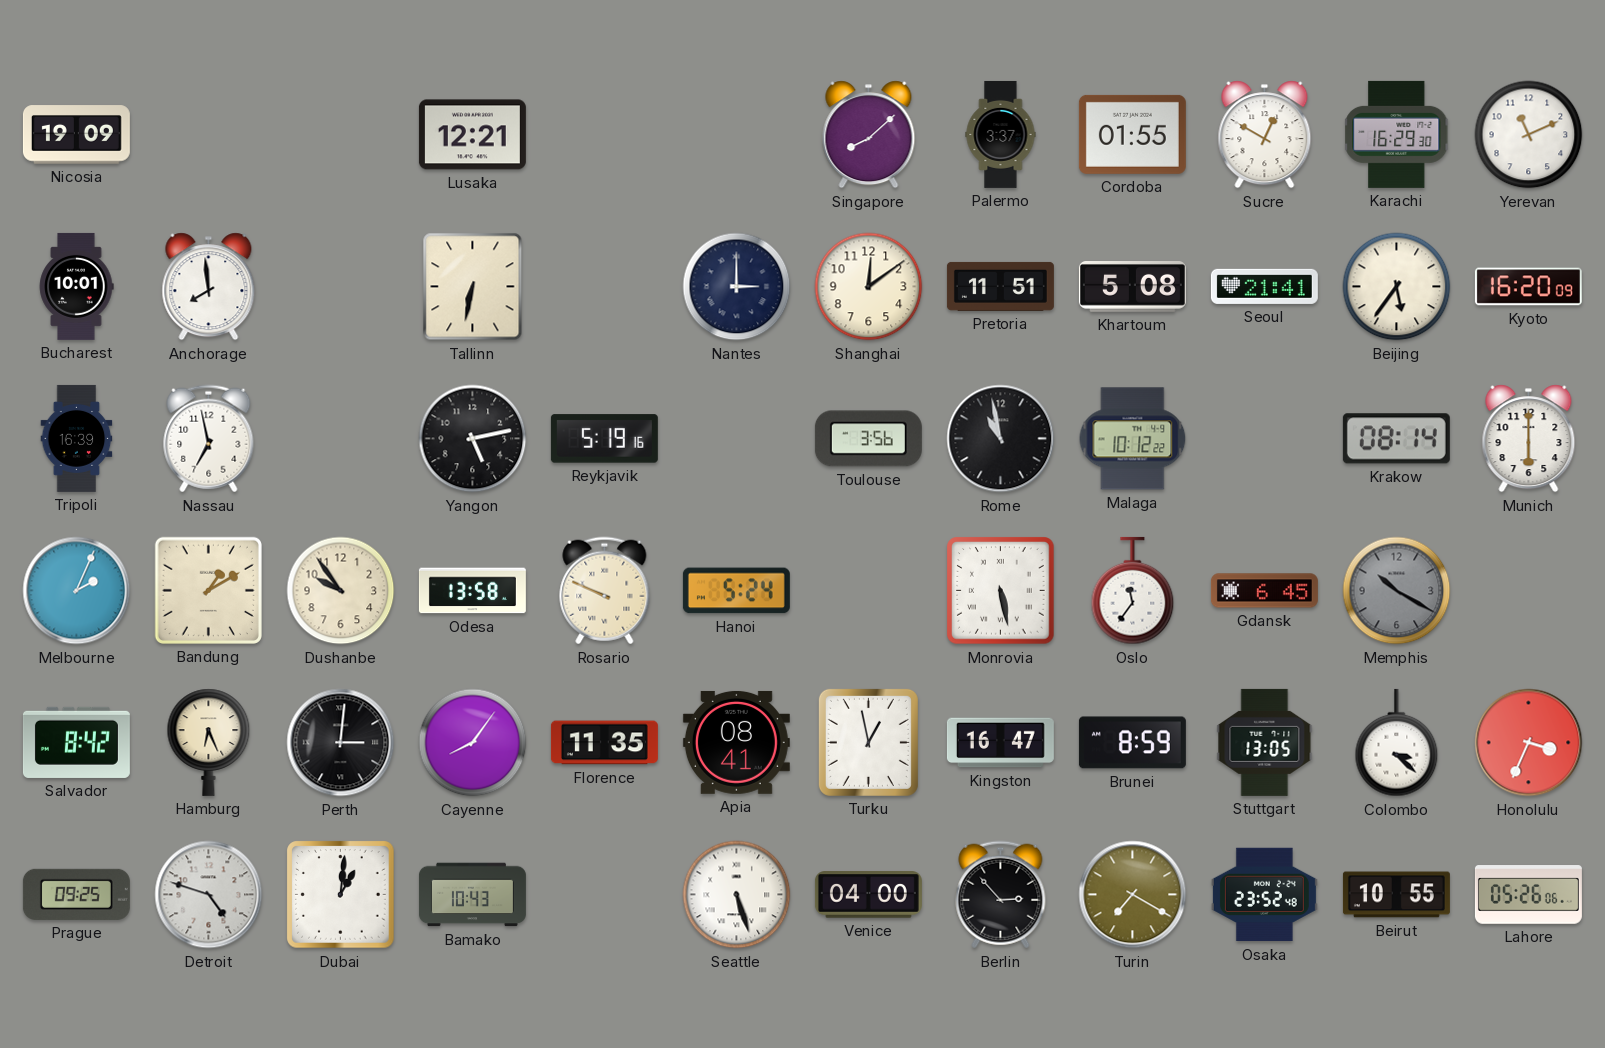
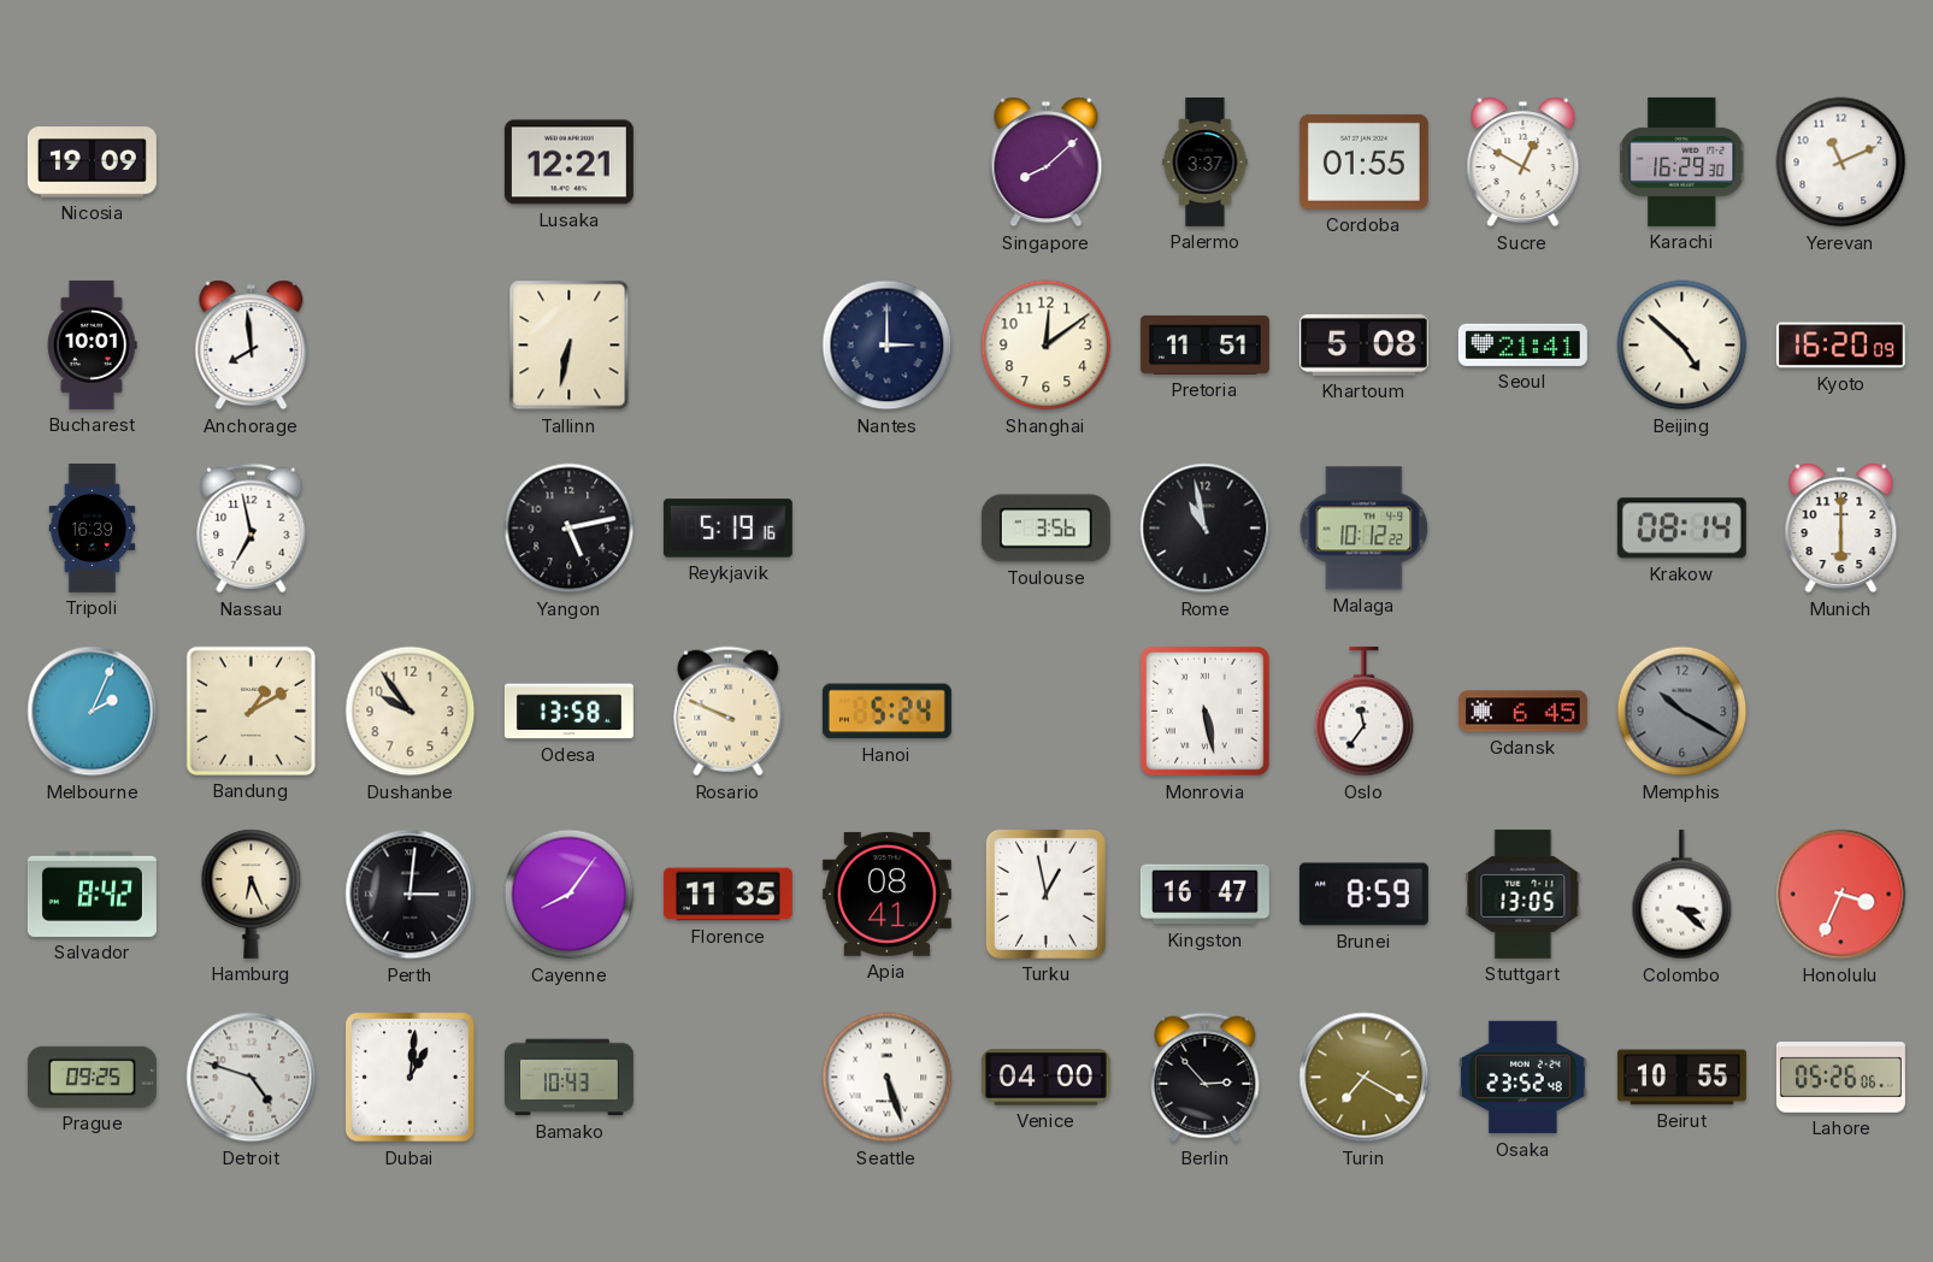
Beijing: 5:36 -> 4:52 (1682, 346)
